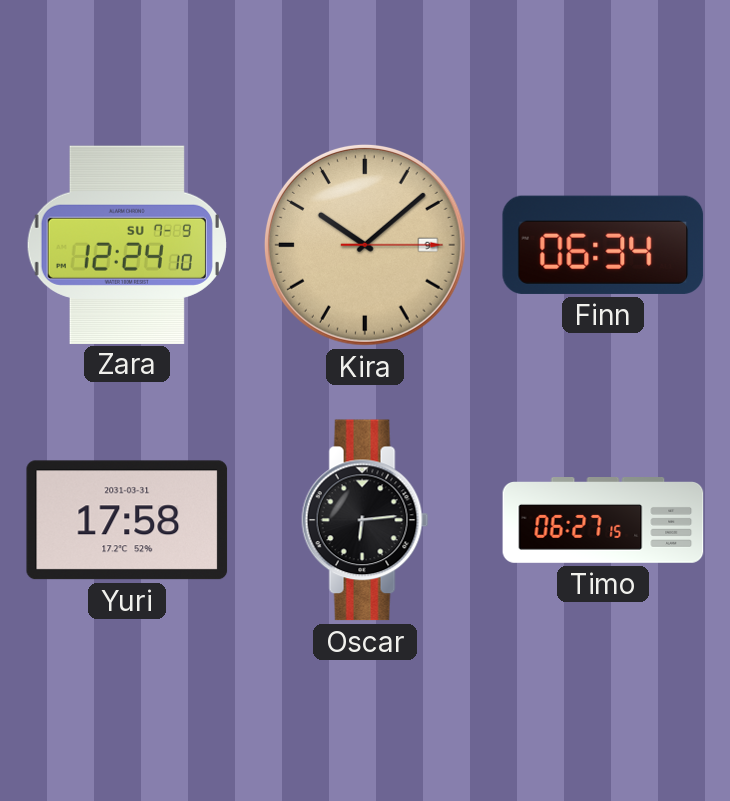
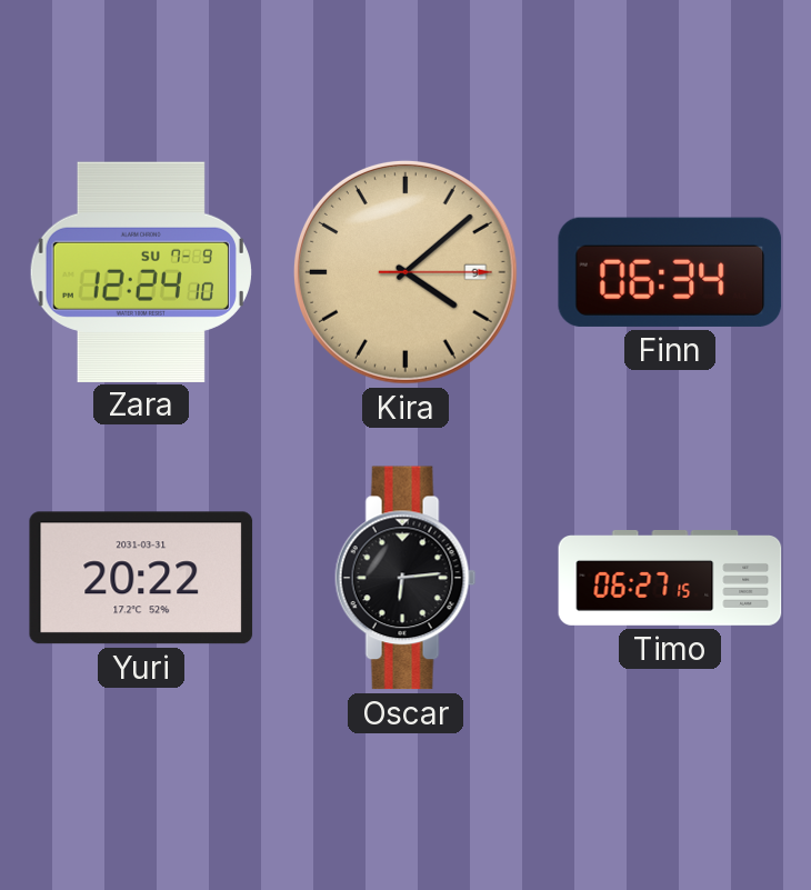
Kira: 10:08 -> 4:08 (405, 272)
Yuri: 17:58 -> 20:22 (141, 578)
